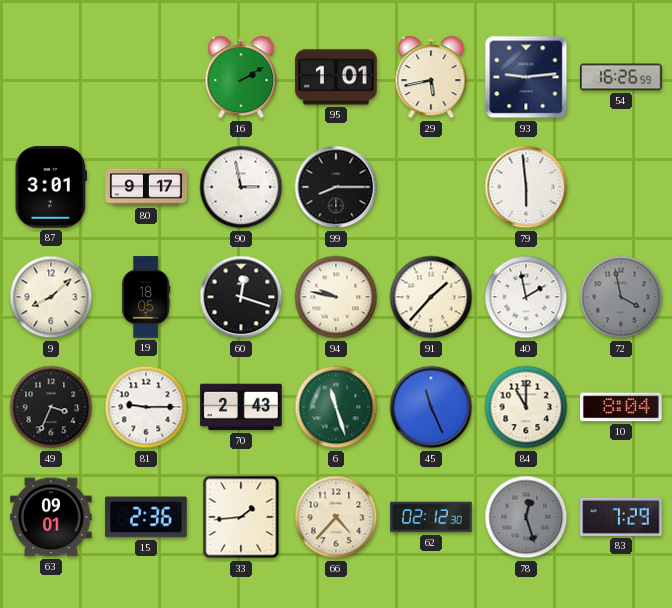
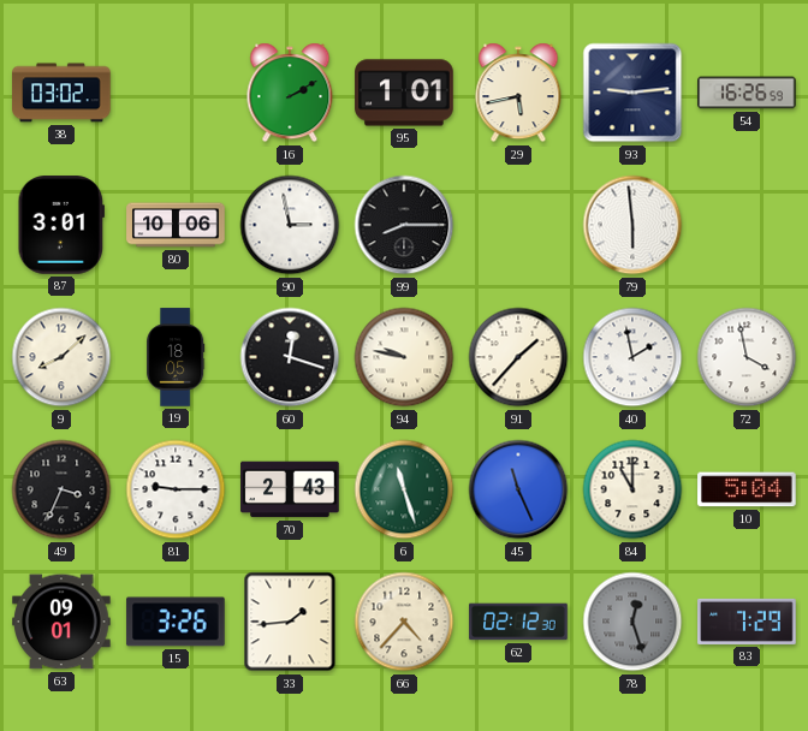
38: none -> 03:02 (61, 93)
80: 9:17 -> 10:06 (176, 225)
72 dial: grey -> white (747, 357)
10: 8:04 -> 5:04 (747, 489)
15: 2:36 -> 3:26 (176, 622)
